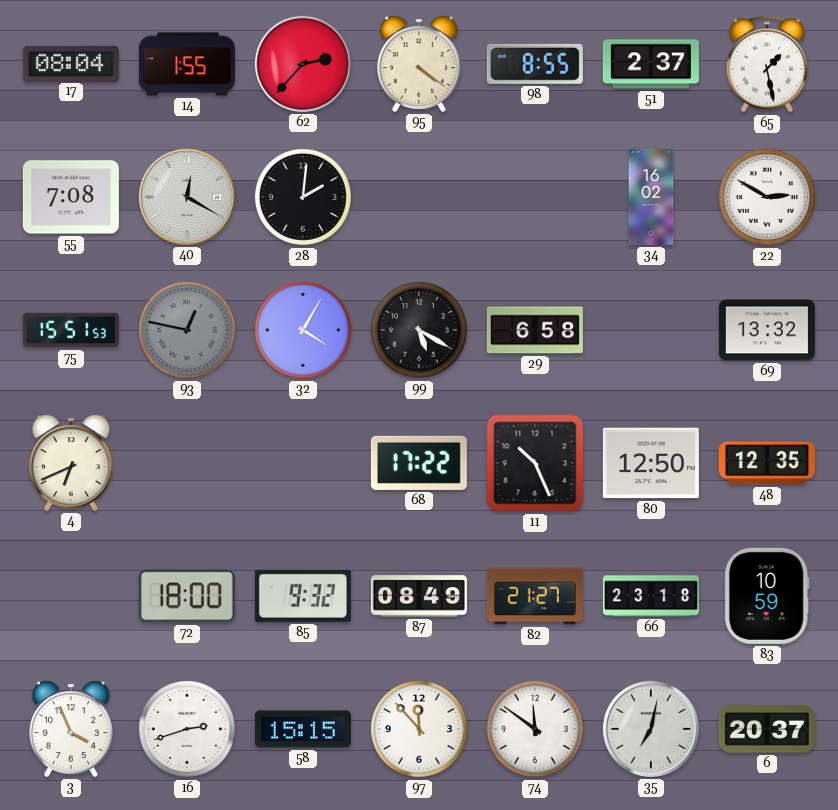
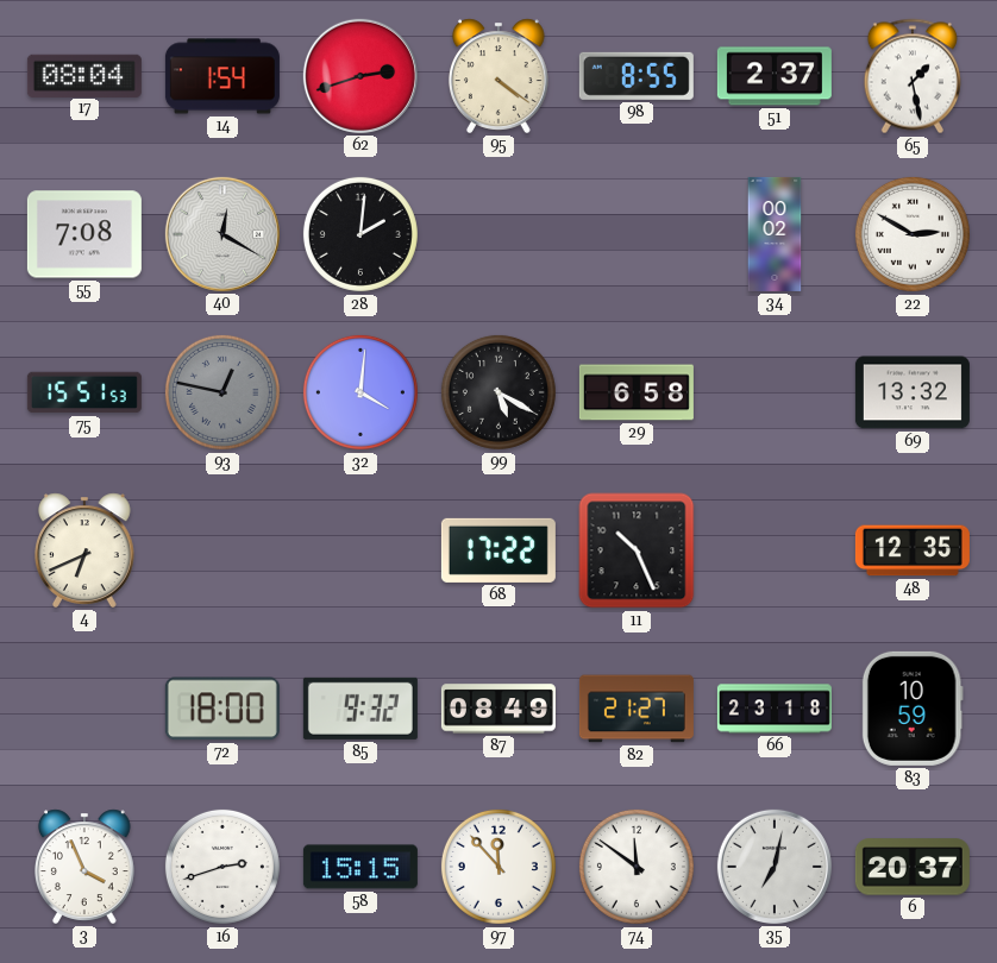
14: 1:55 -> 1:54 (222, 76)
62: 2:37 -> 2:42 (360, 76)
34: 16:02 -> 00:02 (775, 234)
32: 4:05 -> 4:01 (360, 392)
80: 12:50 -> none (651, 463)
